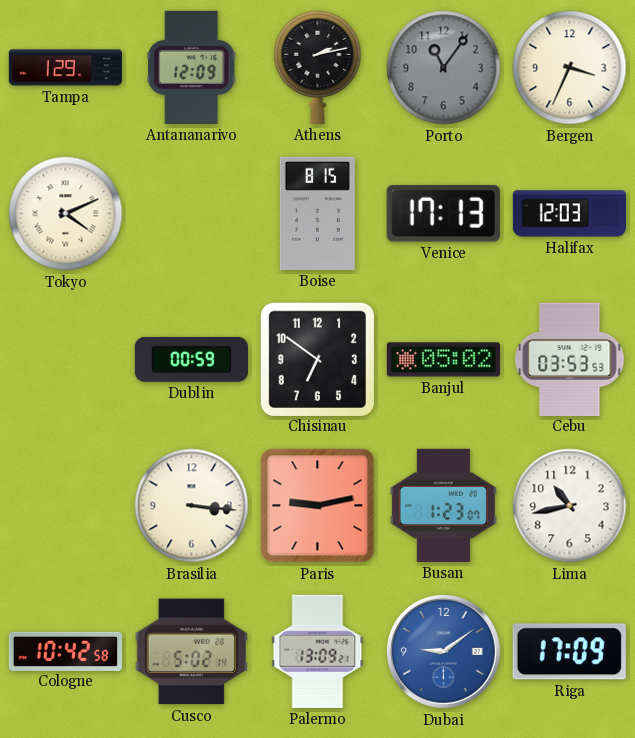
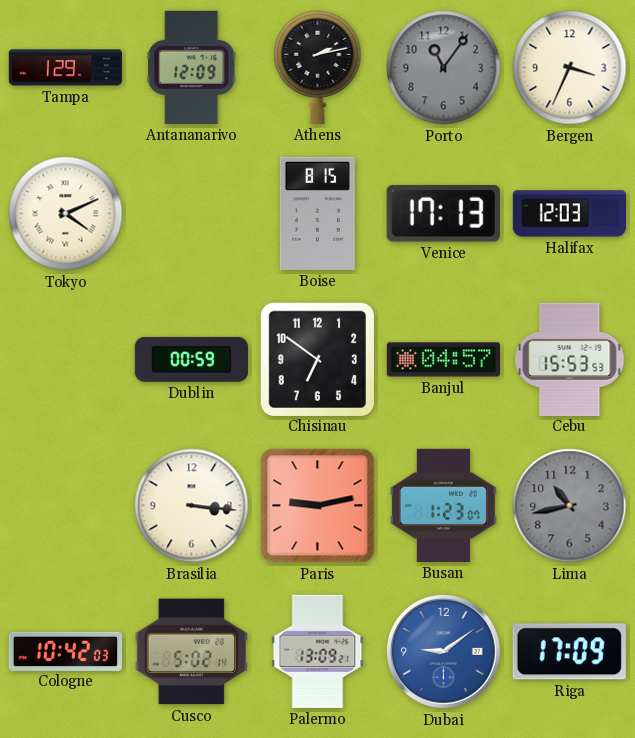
Banjul: 05:02 -> 04:57 (443, 360)
Cebu: 03:53 -> 15:53 (570, 359)
Lima dial: white -> grey (570, 506)
Cologne: 10:42:58 -> 10:42:03 (65, 651)
